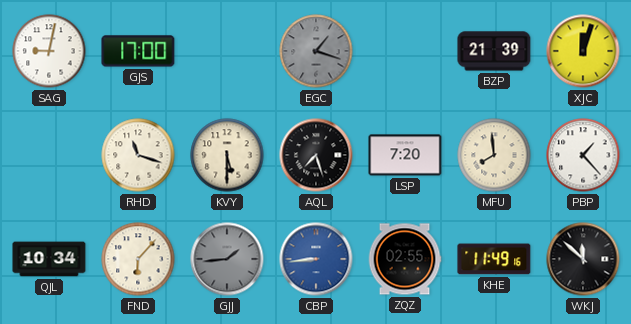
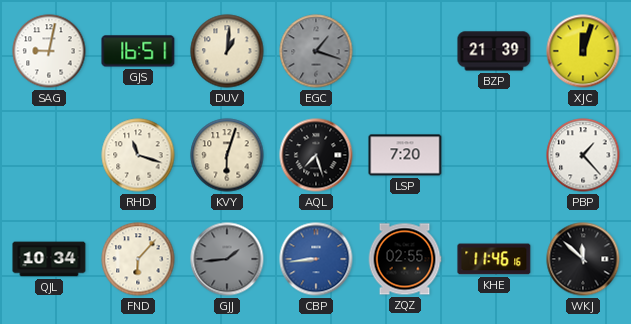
GJS: 17:00 -> 16:51 (138, 51)
DUV: none -> 1:01 (227, 51)
KVY: 5:30 -> 6:03 (227, 155)
MFU: 7:59 -> none (494, 155)
KHE: 11:49 -> 11:46 (494, 259)
